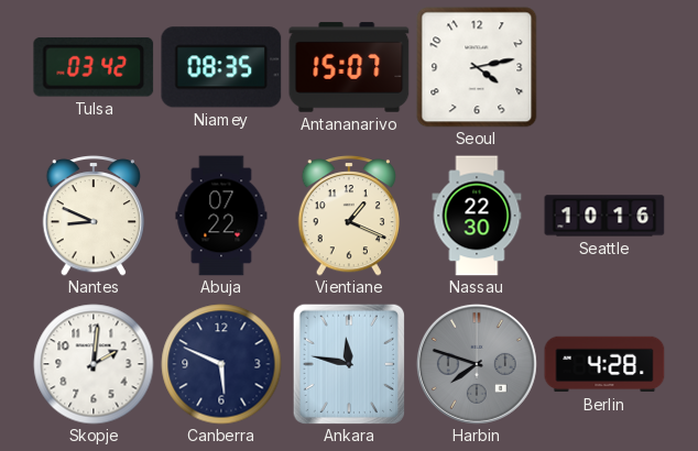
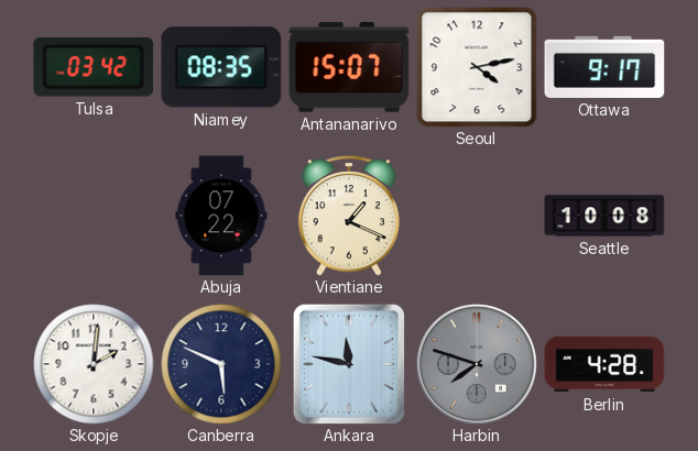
Ottawa: none -> 9:17 (604, 67)
Nantes: 8:49 -> none (92, 217)
Nassau: 22:30 -> none (477, 216)
Seattle: 10:16 -> 10:08 (604, 216)
